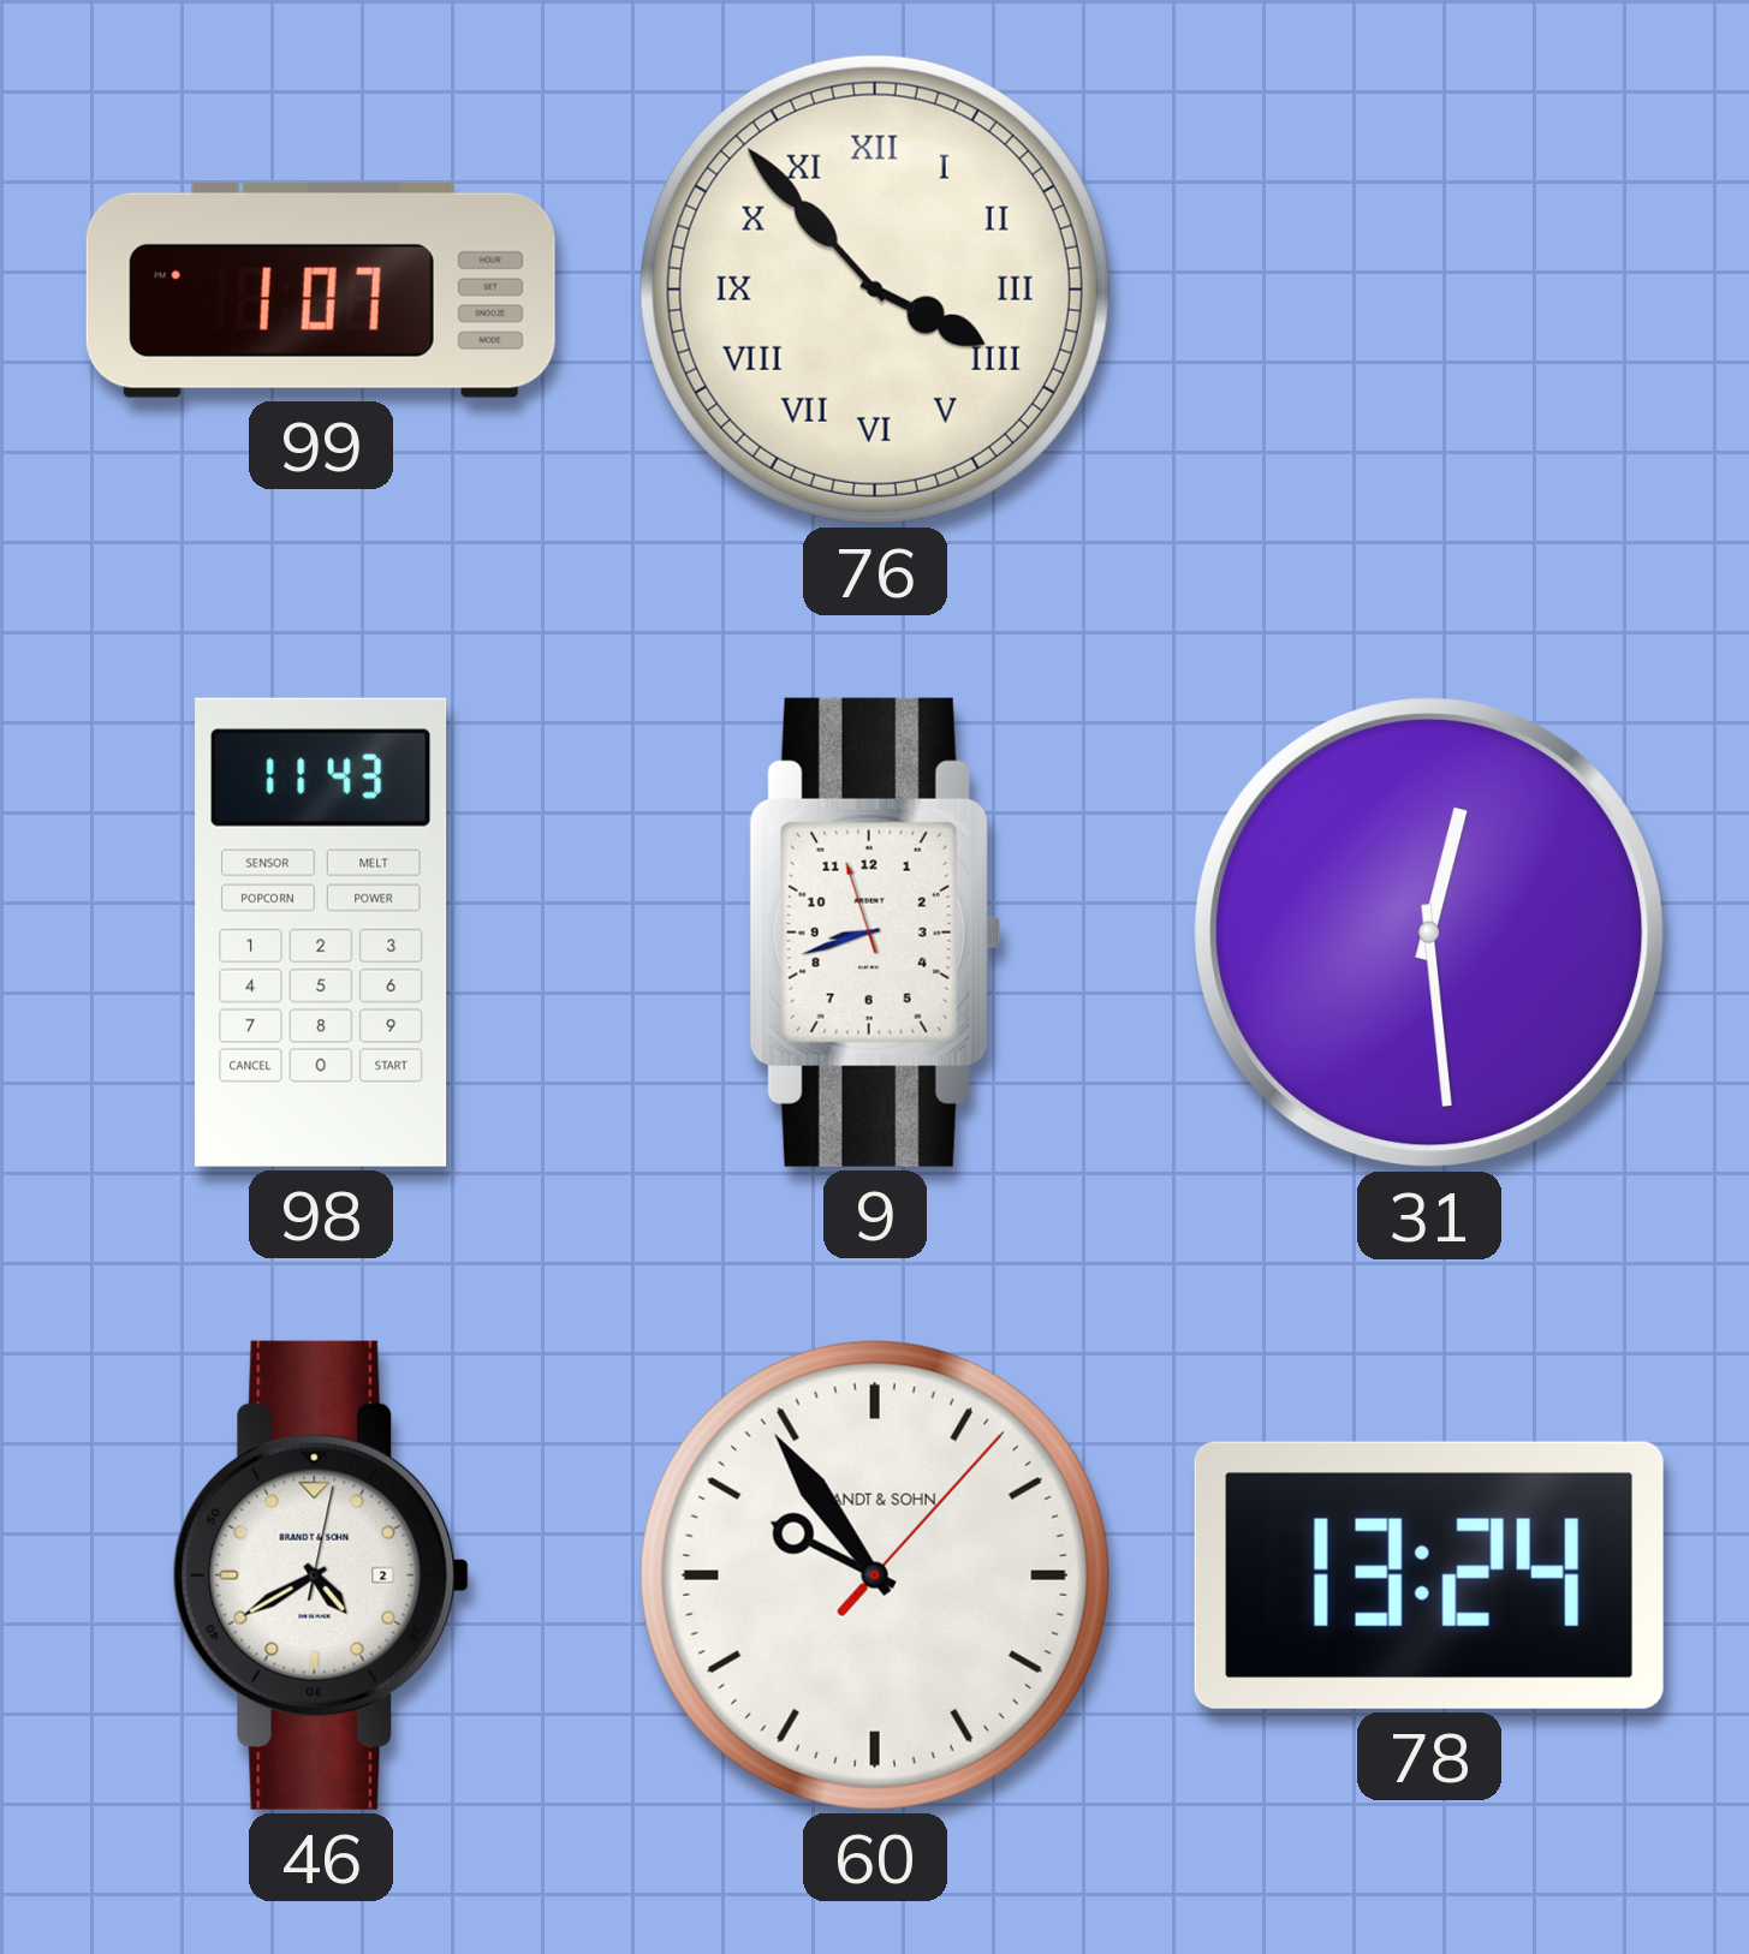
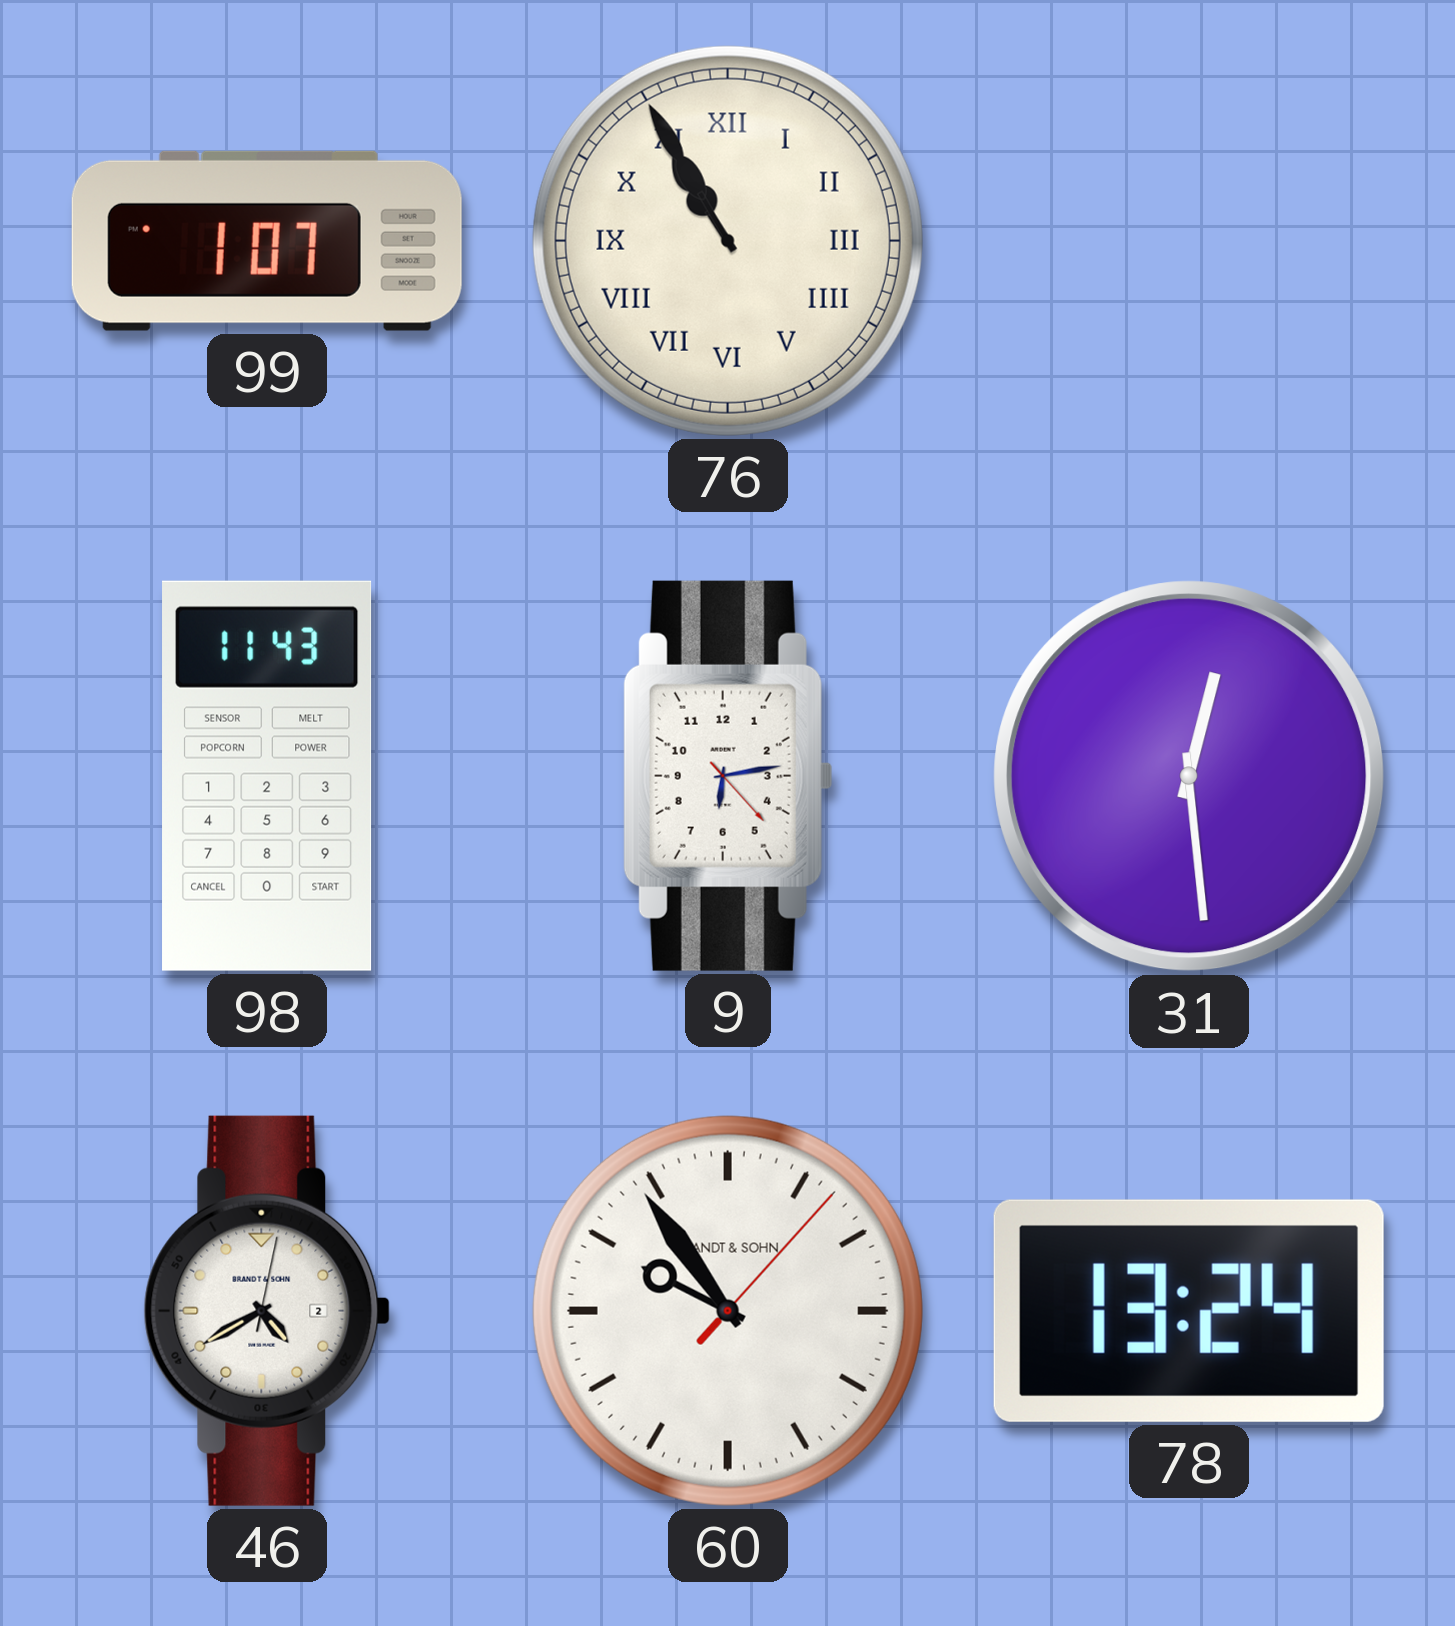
76: 3:53 -> 10:55 (728, 241)
9: 8:41 -> 6:13 (727, 776)
